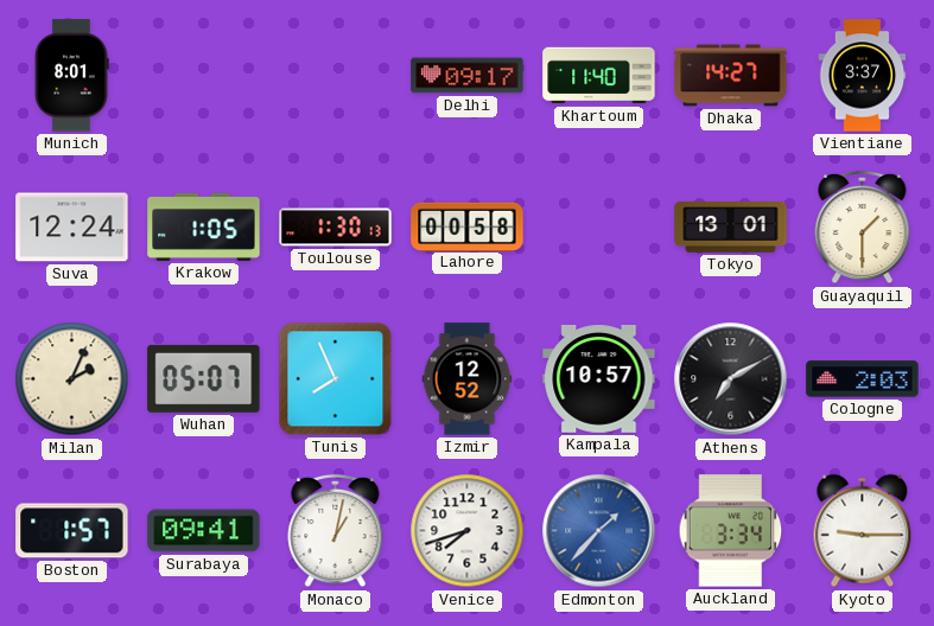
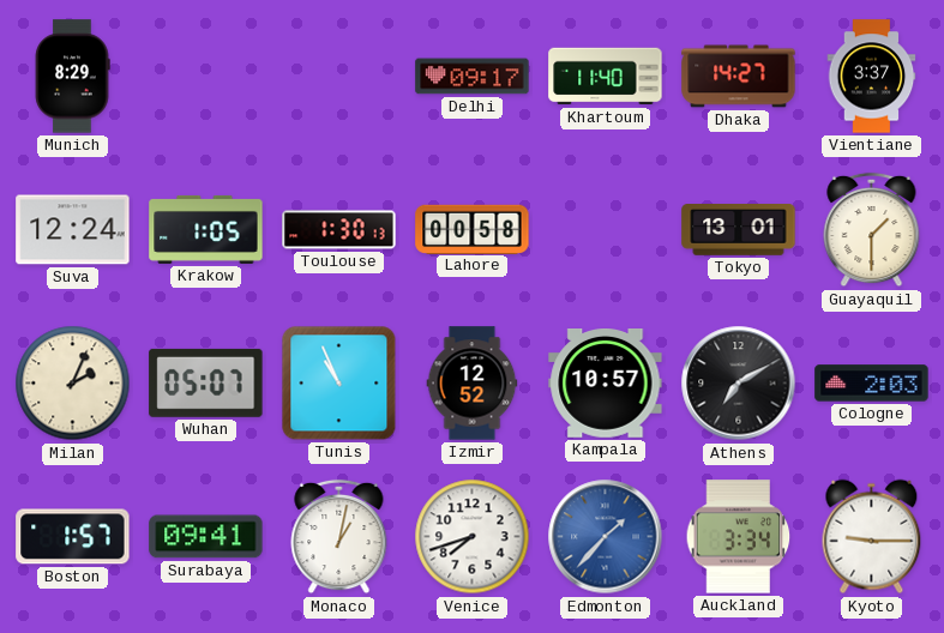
Munich: 8:01 -> 8:29 (72, 77)
Tunis: 7:56 -> 10:56 (339, 384)
